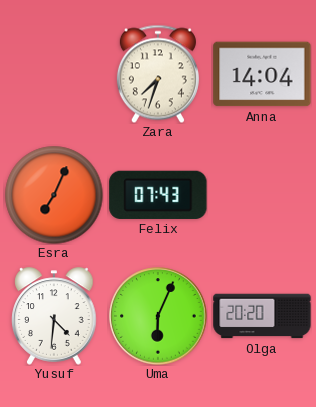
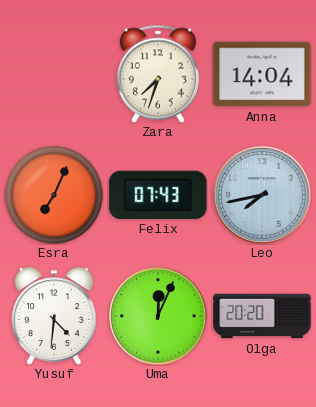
Leo: none -> 7:43 (262, 195)
Uma: 6:04 -> 12:04 (158, 316)
